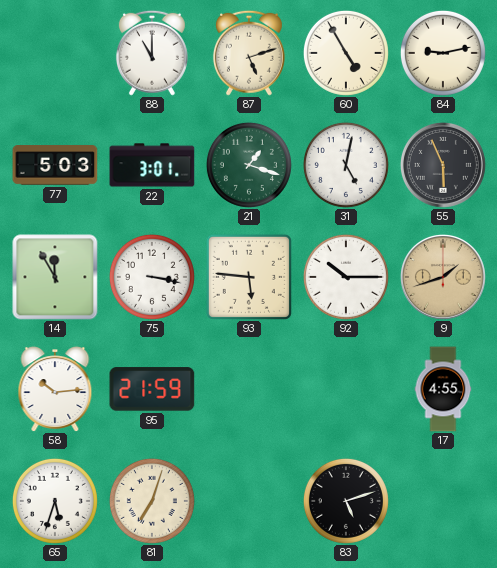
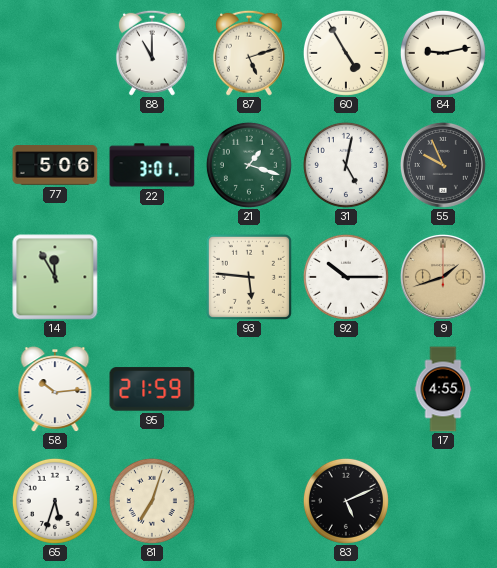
77: 5:03 -> 5:06 (55, 165)
55: 5:56 -> 9:56 (443, 165)
75: 3:17 -> none (152, 277)
83: 5:12 -> 5:11 (346, 501)
